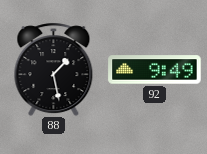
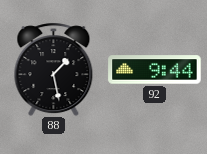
92: 9:49 -> 9:44 (155, 70)
